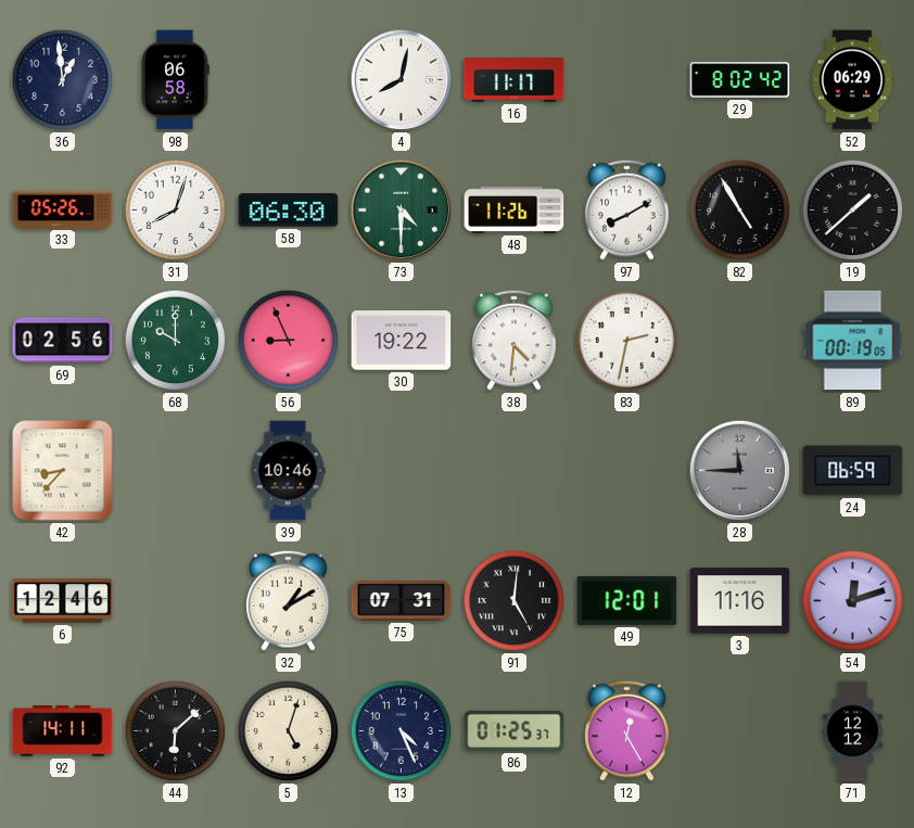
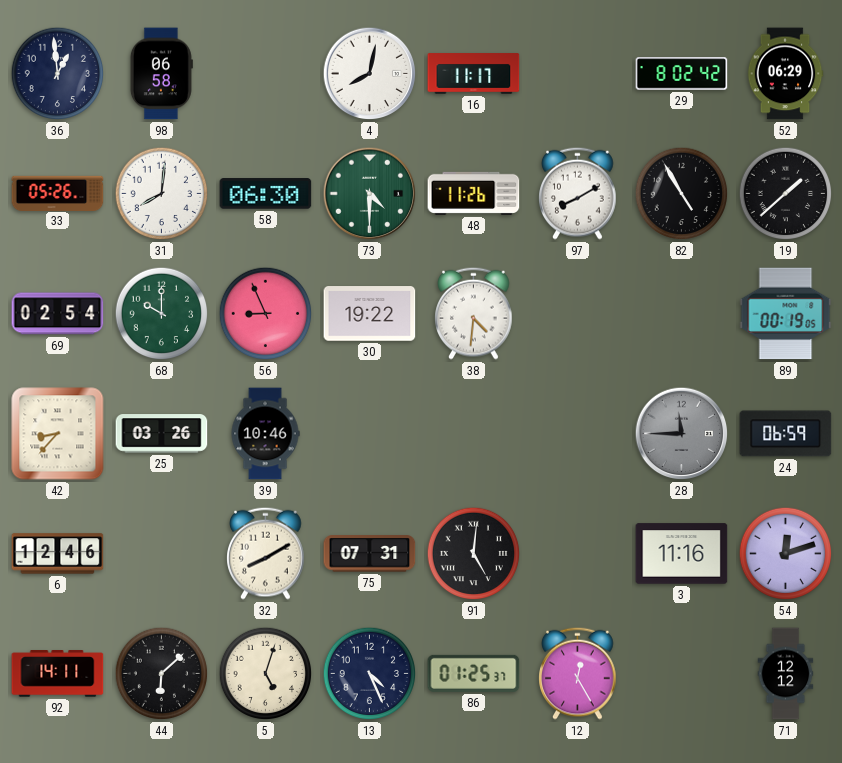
31: 8:03 -> 8:01 (162, 194)
69: 02:56 -> 02:54 (58, 314)
83: 2:32 -> none (627, 341)
25: none -> 03:26 (162, 434)
32: 1:10 -> 8:10 (266, 553)
49: 12:01 -> none (627, 600)
